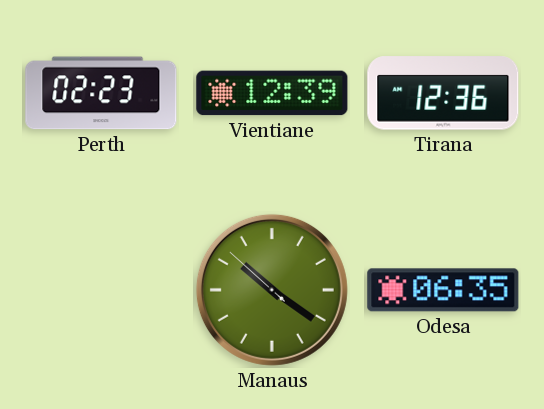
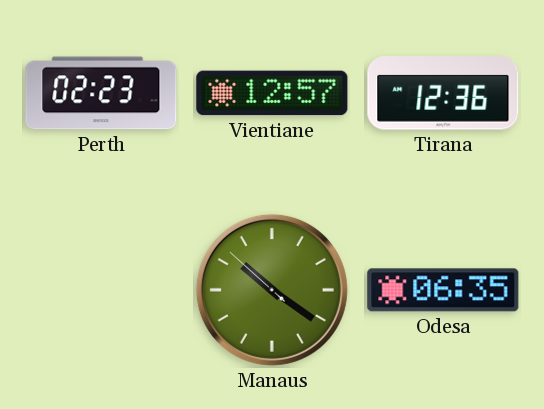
Vientiane: 12:39 -> 12:57 (272, 93)
